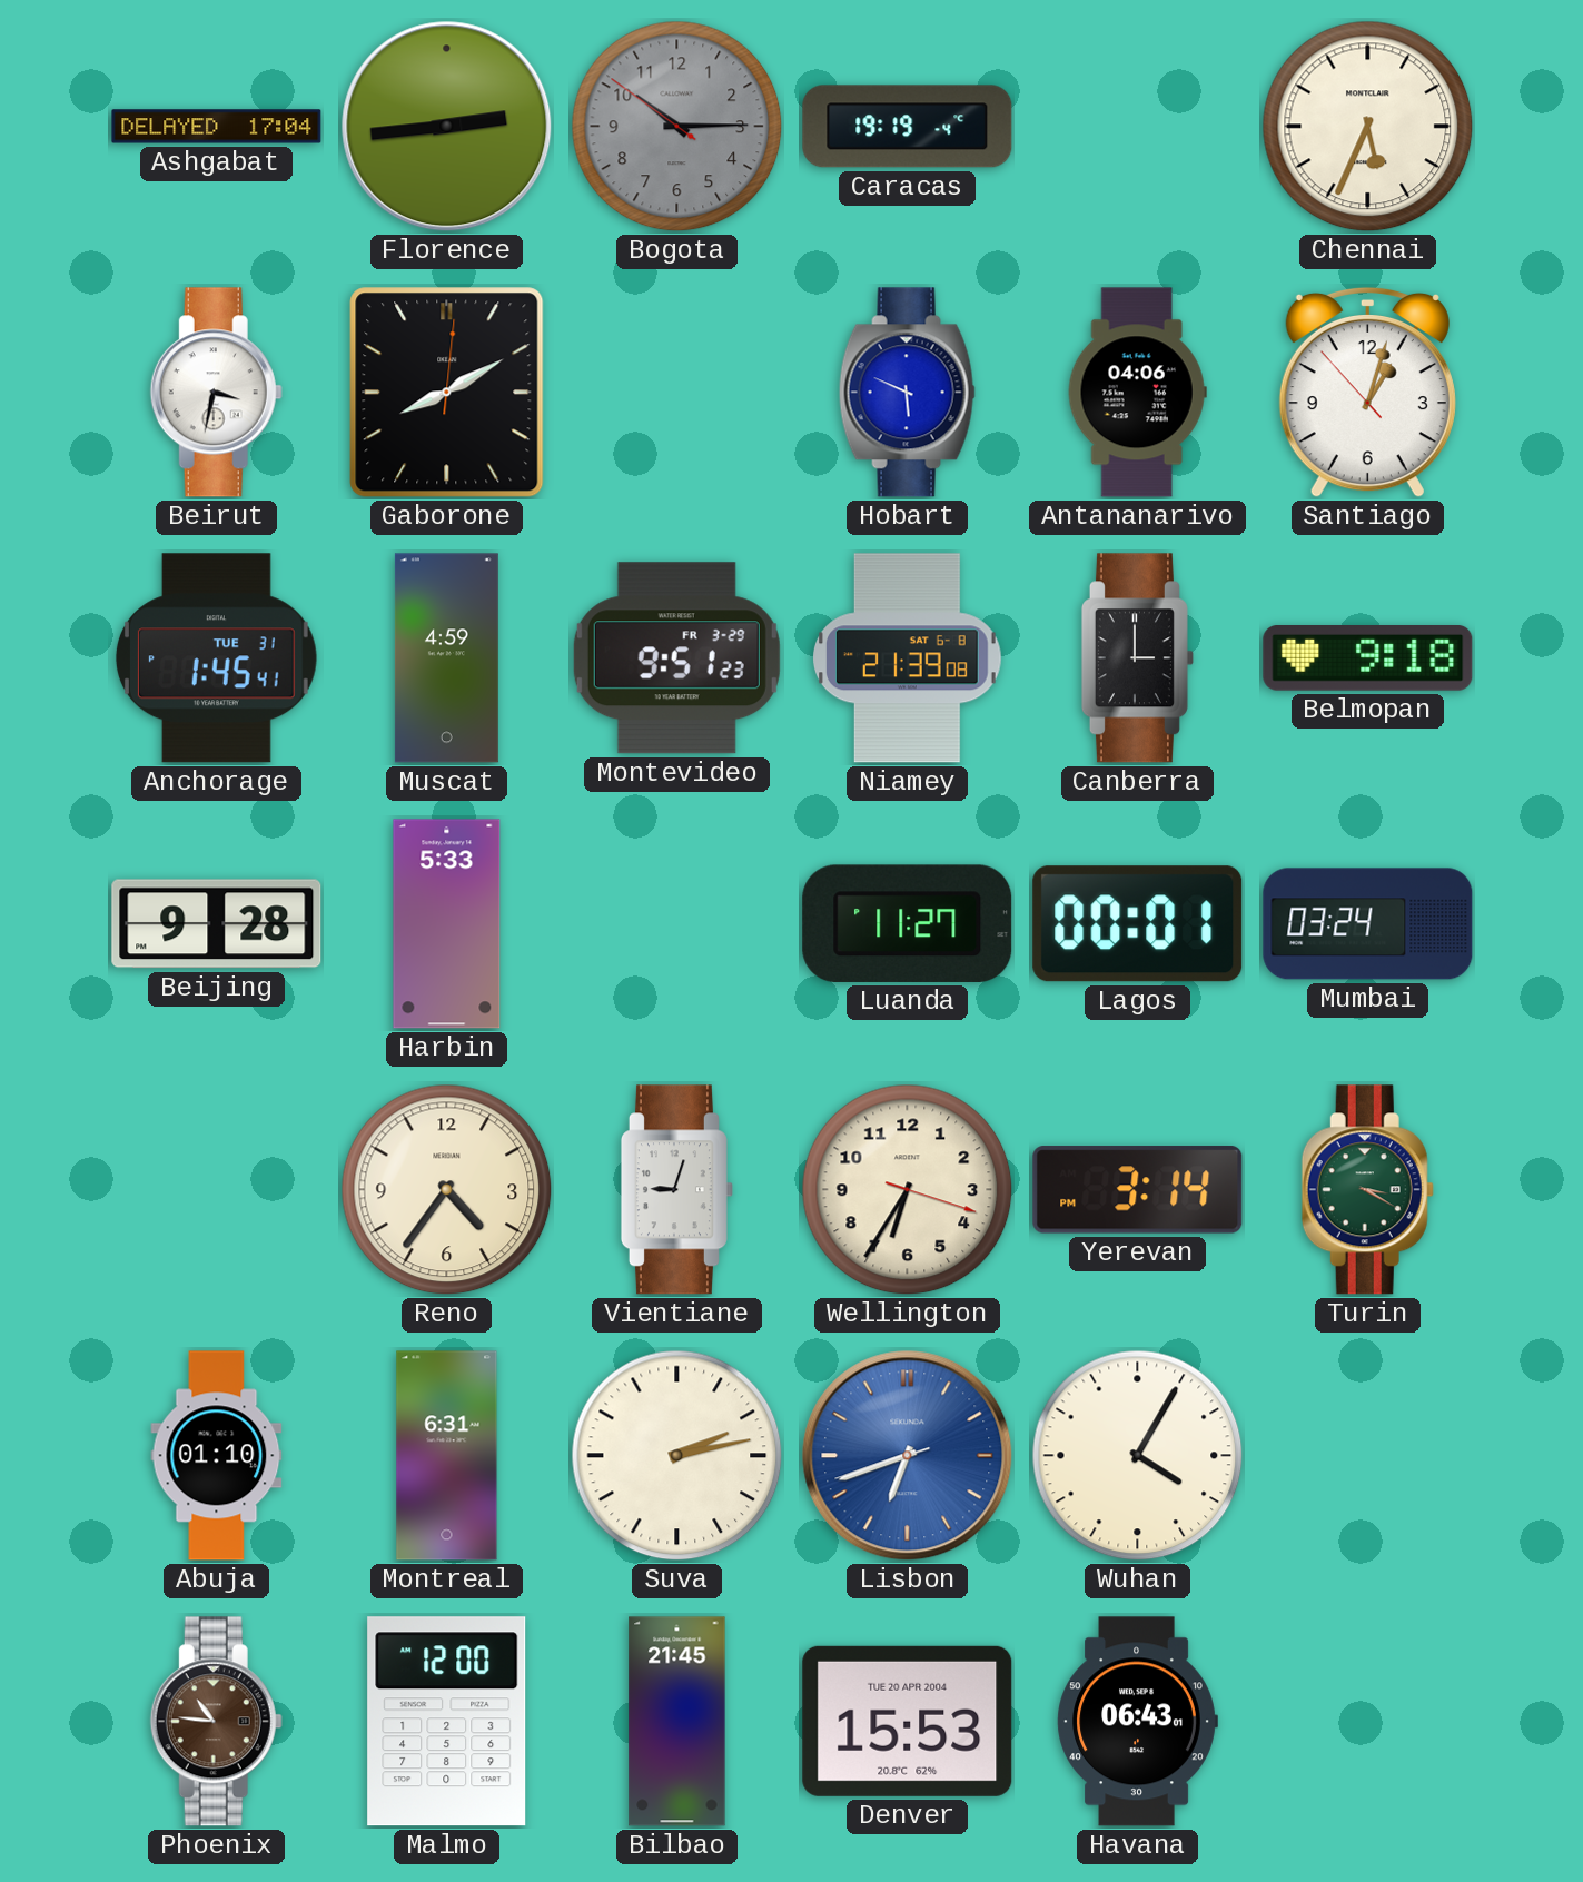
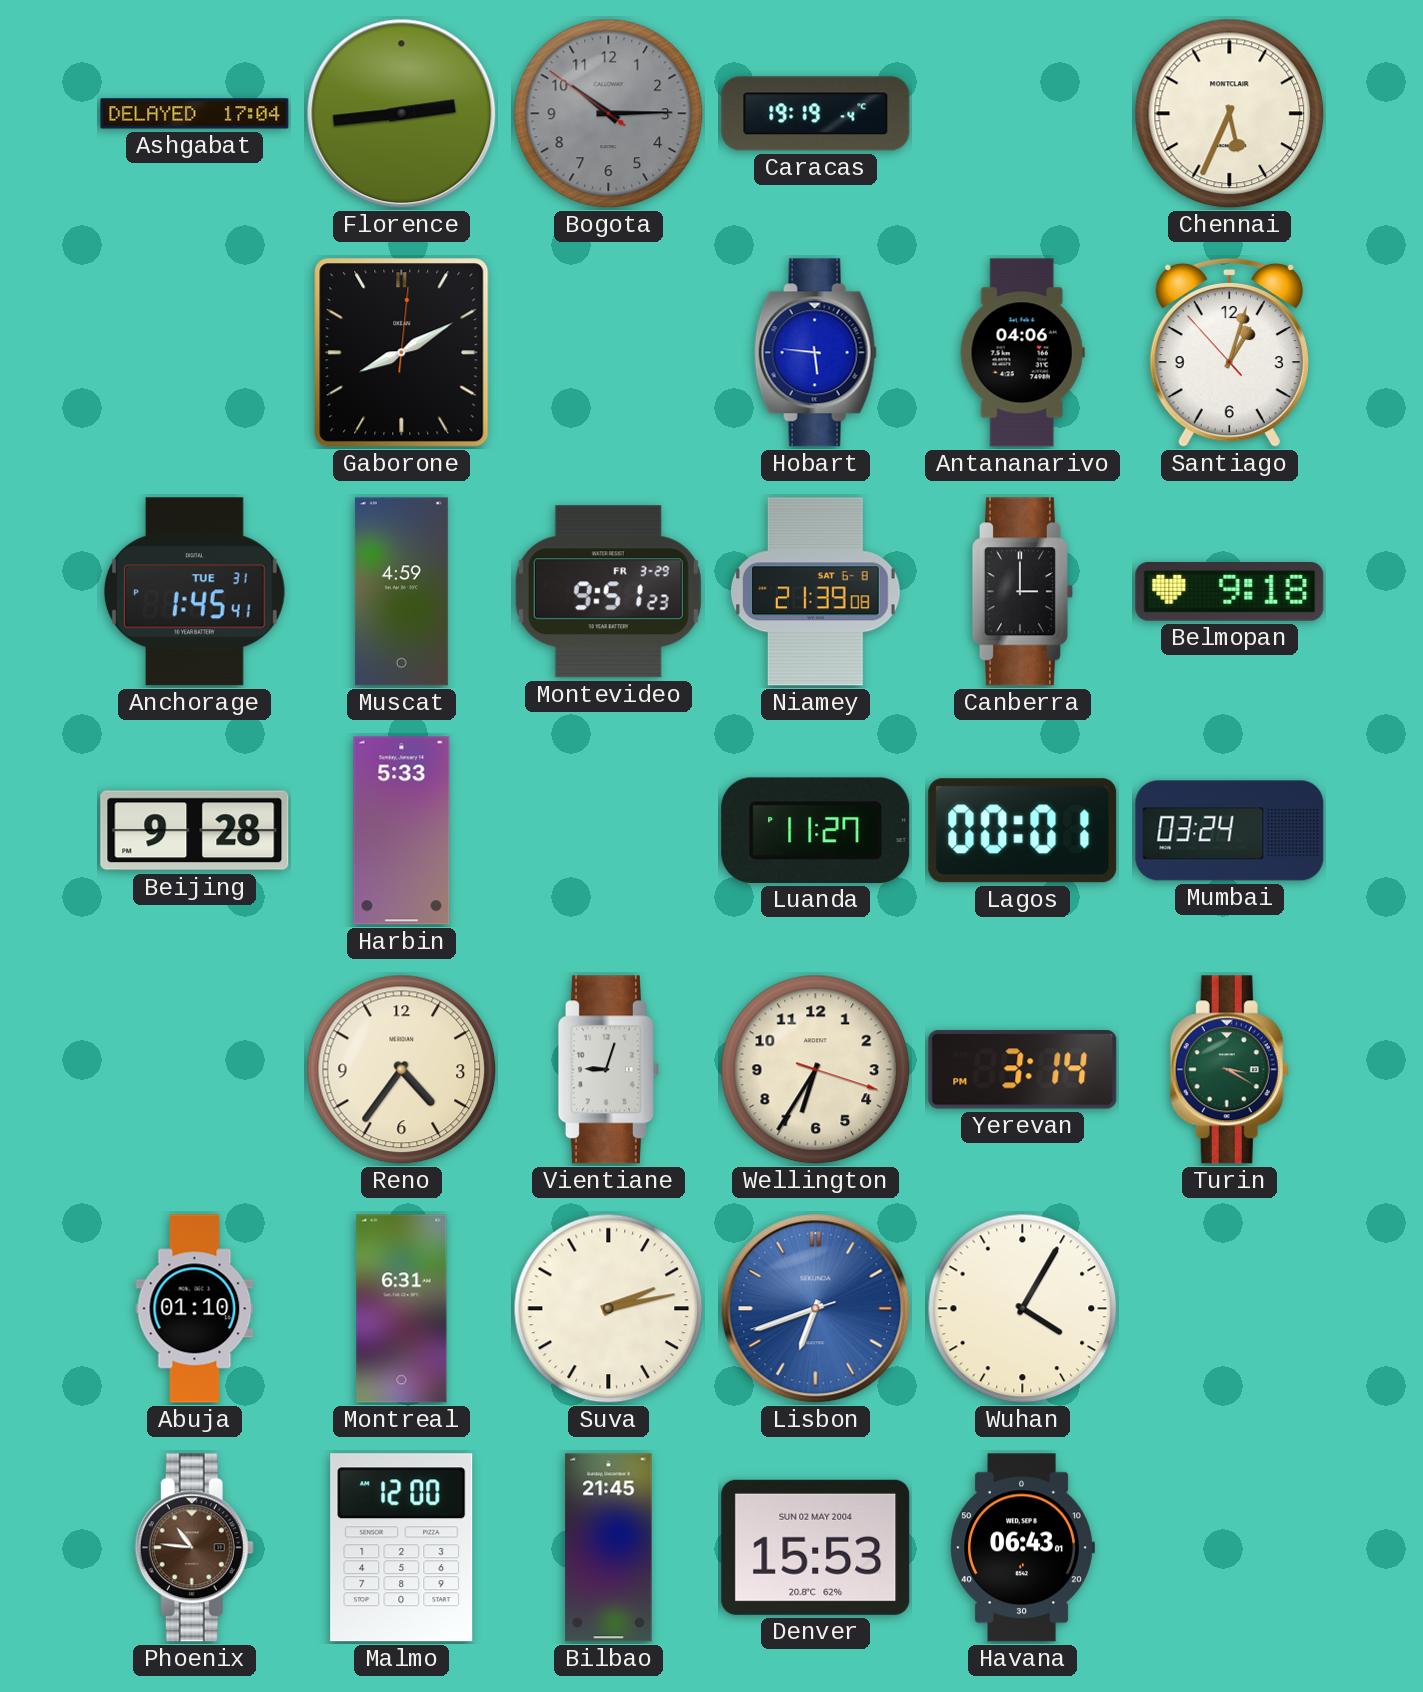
Beirut: 3:32 -> none (216, 393)
Hobart: 5:49 -> 5:46 (815, 353)
Denver date: TUE 20 APR 2004 -> SUN 02 MAY 2004 (816, 1547)
